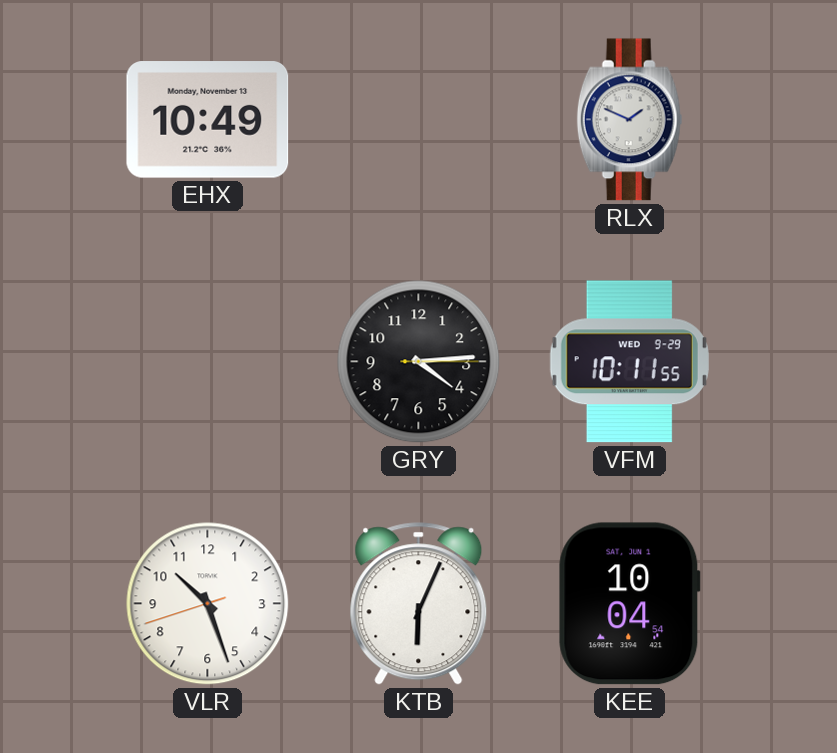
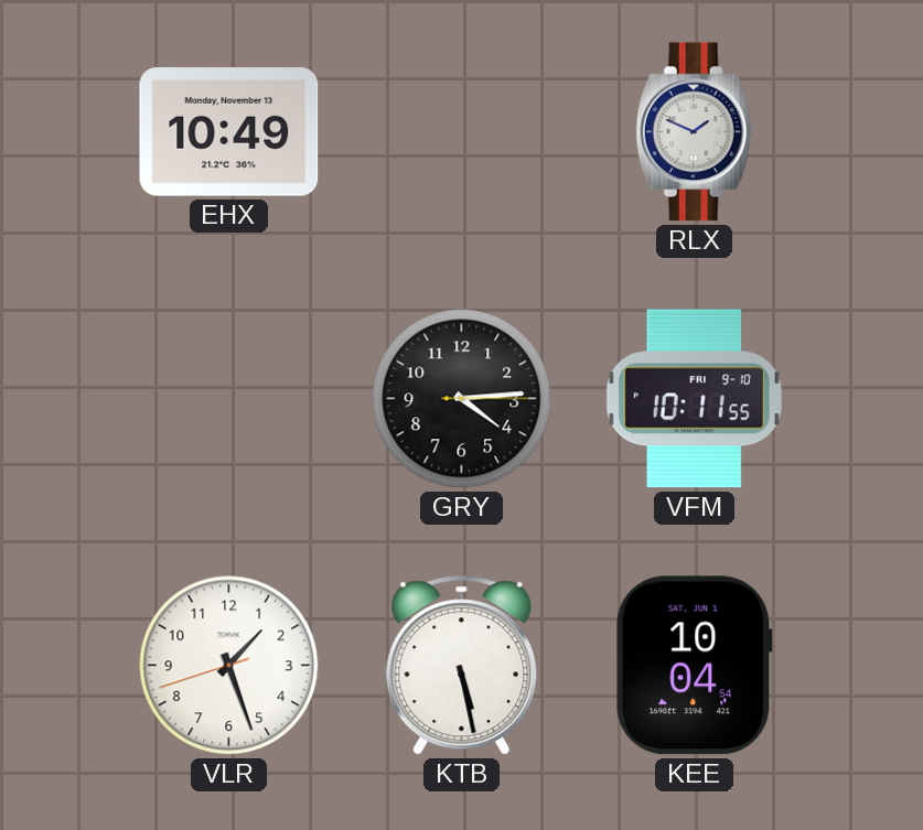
VFM date: WED 9-29 -> FRI 9-10 (694, 399)
VLR: 10:26 -> 1:26 (229, 666)
KTB: 6:04 -> 5:28 (462, 666)
